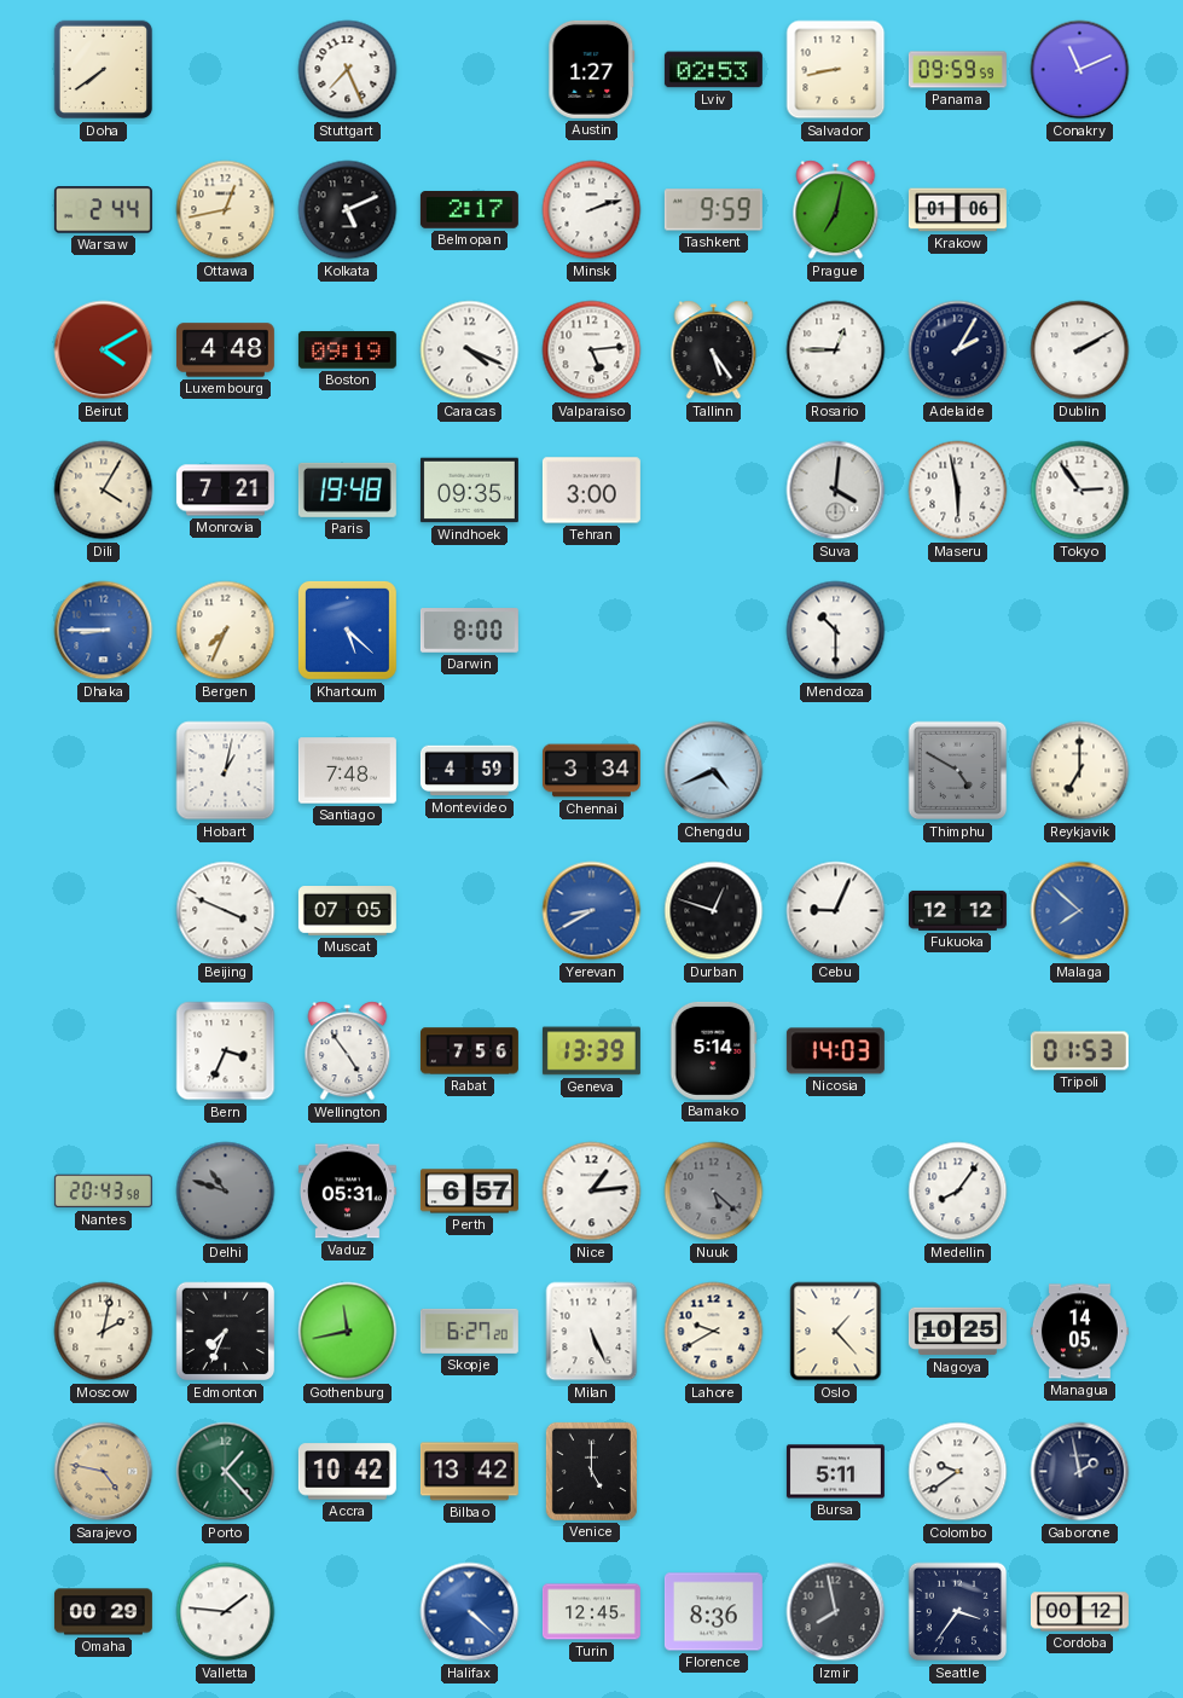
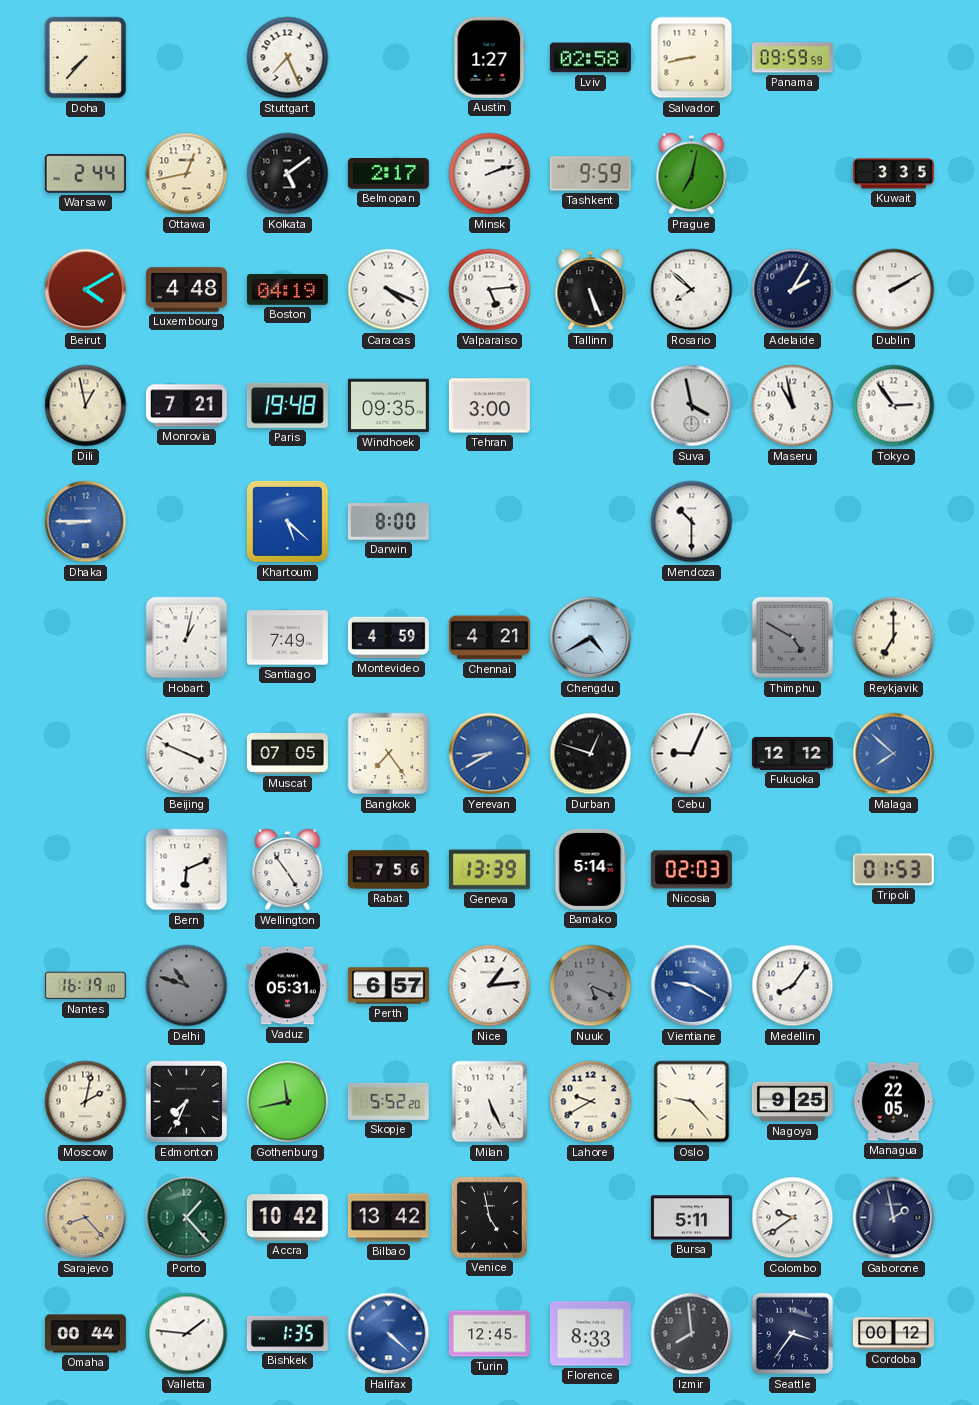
Doha: 7:39 -> 7:37 (86, 58)
Lviv: 02:53 -> 02:58 (590, 58)
Conakry: 11:11 -> none (1080, 70)
Kolkata: 5:11 -> 5:09 (288, 174)
Krakow: 01:06 -> none (957, 210)
Kuwait: none -> 3:35 (893, 174)
Boston: 09:19 -> 04:19 (287, 290)
Tallinn: 5:24 -> 5:26 (591, 290)
Rosario: 12:45 -> 7:52 (692, 290)
Dili: 4:05 -> 12:58 (86, 406)
Suva: 4:01 -> 3:58 (692, 406)
Maseru: 5:58 -> 10:58 (793, 406)
Bergen: 7:34 -> none (226, 631)
Santiago: 7:48 -> 7:49 (287, 638)
Chennai: 3:34 -> 4:21 (489, 638)
Chengdu: 4:41 -> 4:40 (591, 638)
Bangkok: none -> 7:24 (389, 754)
Bern: 3:34 -> 6:11 (187, 870)
Nicosia: 14:03 -> 02:03 (691, 870)
Nantes: 20:43 -> 16:19 (85, 986)
Nuuk: 5:22 -> 5:19 (591, 986)
Vientiane: none -> 9:20 (692, 986)
Skopje: 6:27 -> 5:52 (388, 1101)
Oslo: 1:23 -> 9:23 (692, 1102)
Nagoya: 10:25 -> 9:25 (792, 1102)
Managua: 14:05 -> 22:05 (893, 1102)
Sarajevo: 4:47 -> 8:23 (86, 1218)
Venice: 5:00 -> 4:58 (489, 1217)
Omaha: 00:29 -> 00:44 (85, 1334)
Bishkek: none -> 1:35 (287, 1333)
Florence: 8:36 -> 8:33 (590, 1334)
Izmir: 7:58 -> 7:59 (692, 1334)
